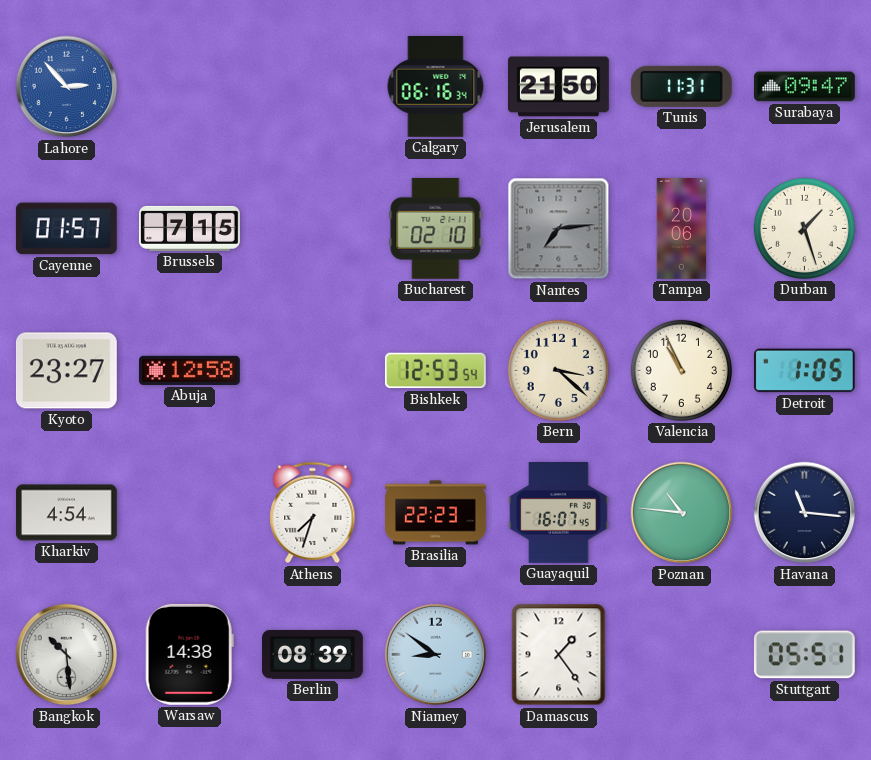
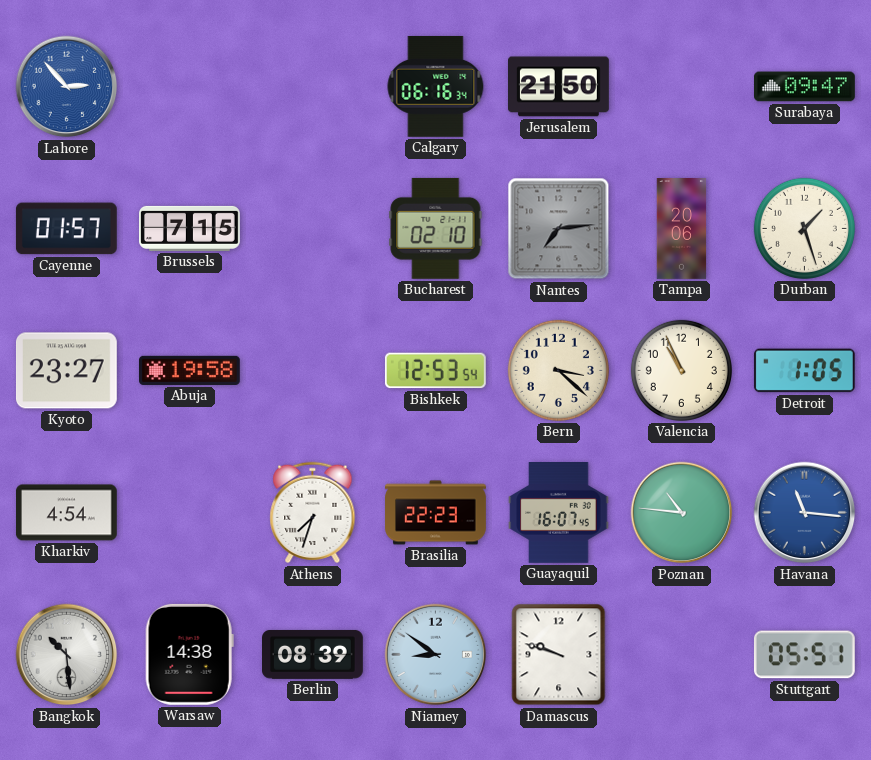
Tunis: 11:31 -> none (681, 86)
Abuja: 12:58 -> 19:58 (190, 370)
Havana dial: navy -> blue (805, 513)
Damascus: 1:24 -> 9:48 (559, 655)
